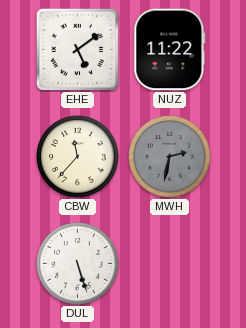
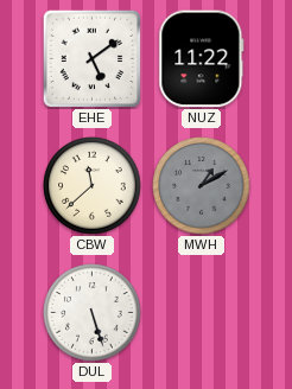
CBW: 11:37 -> 11:38 (93, 186)
MWH: 2:32 -> 1:10 (202, 186)
